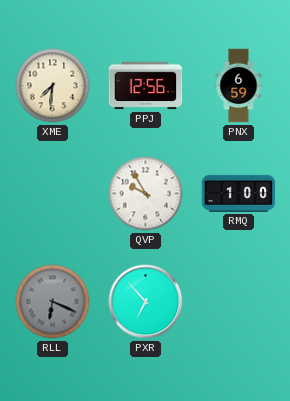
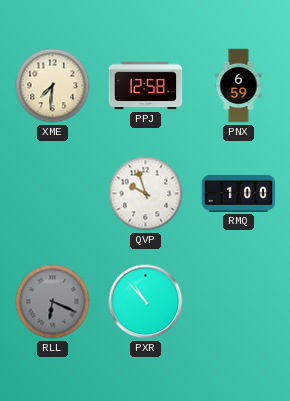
PPJ: 12:56 -> 12:58 (146, 86)
QVP: 9:55 -> 9:57 (146, 194)
PXR: 6:53 -> 10:53 (146, 302)
